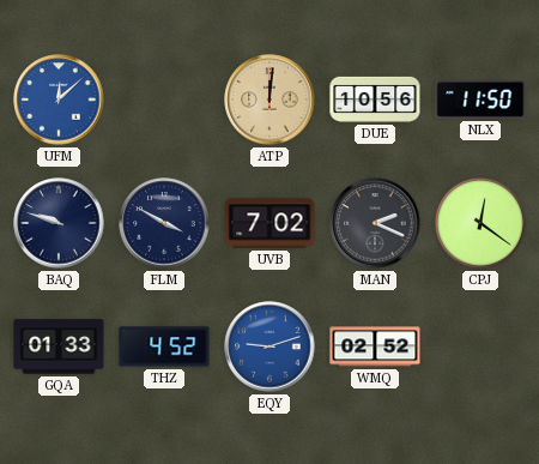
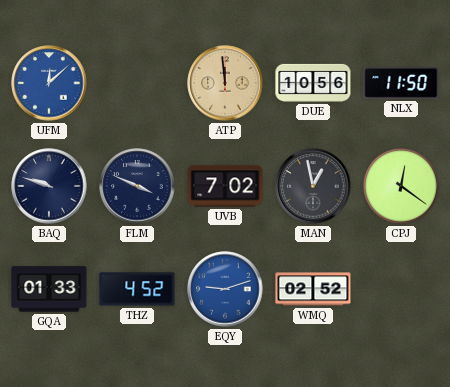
ATP: 12:01 -> 11:59 (225, 83)
FLM: 3:50 -> 3:49 (137, 186)
MAN: 2:19 -> 12:58 (313, 186)
